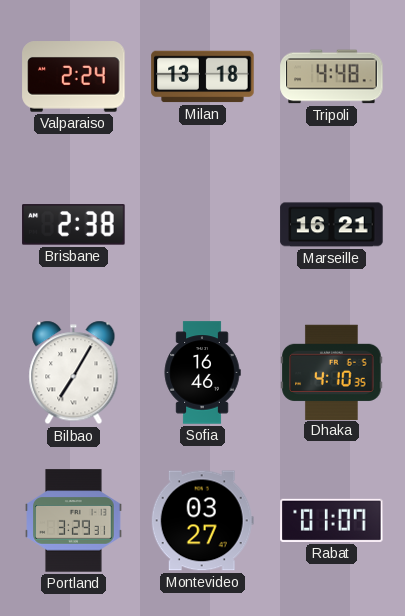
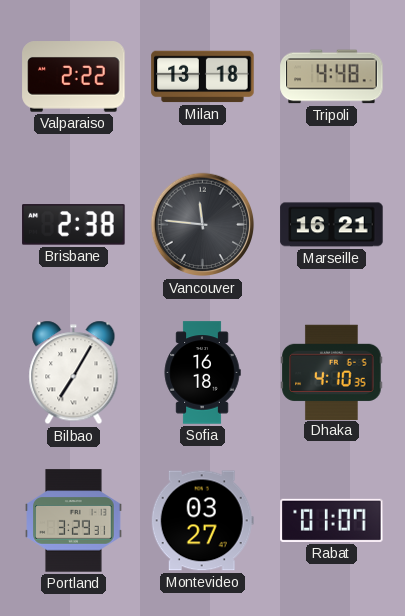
Valparaiso: 2:24 -> 2:22 (74, 77)
Vancouver: none -> 11:46 (203, 225)
Sofia: 16:46 -> 16:18 (202, 373)
